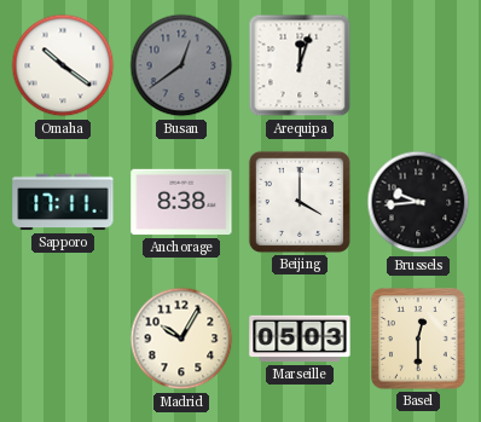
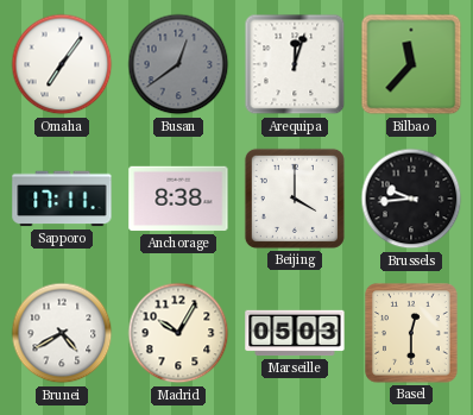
Omaha: 10:21 -> 7:06 (62, 64)
Bilbao: none -> 11:37 (411, 64)
Brunei: none -> 4:40 (62, 333)
